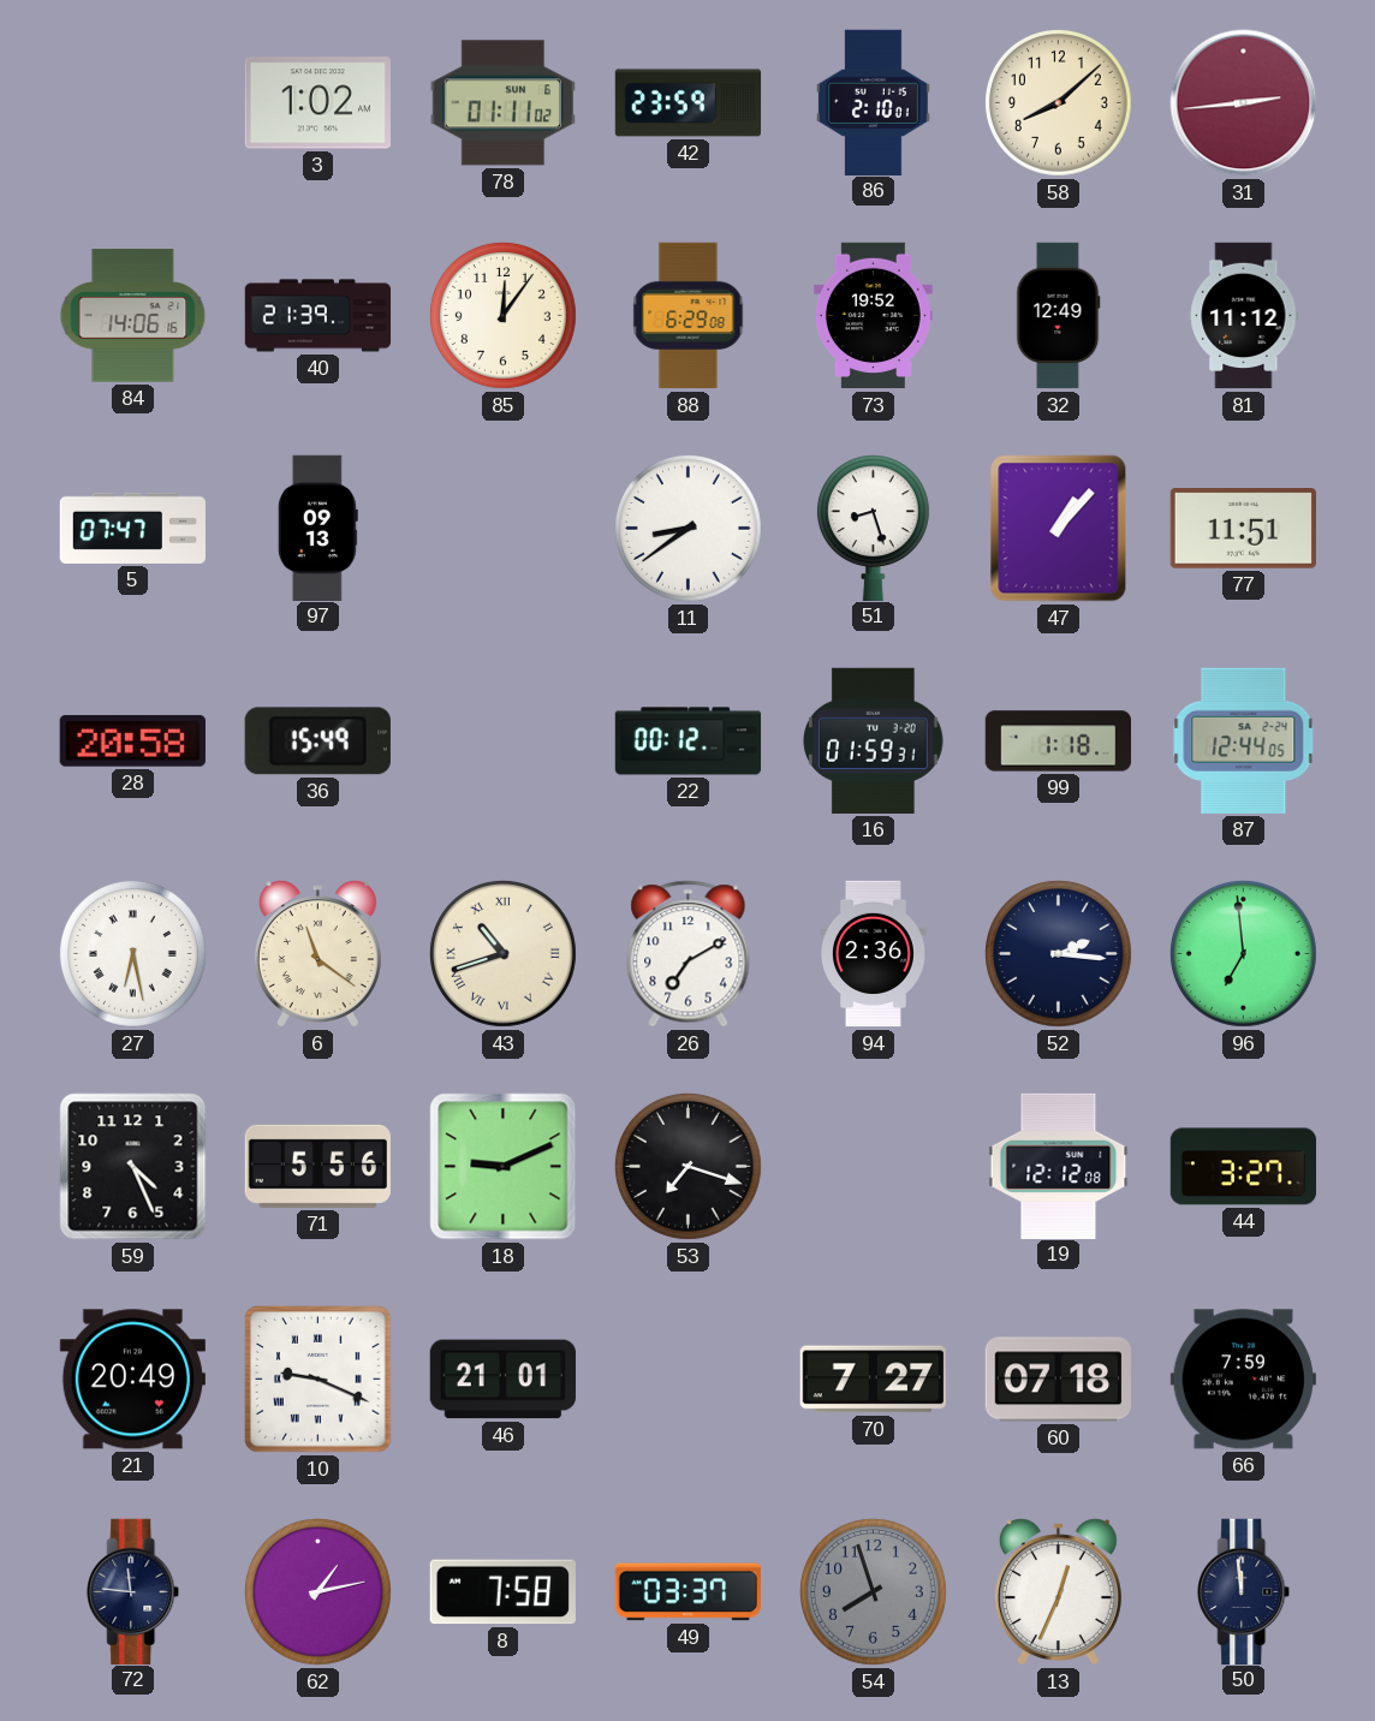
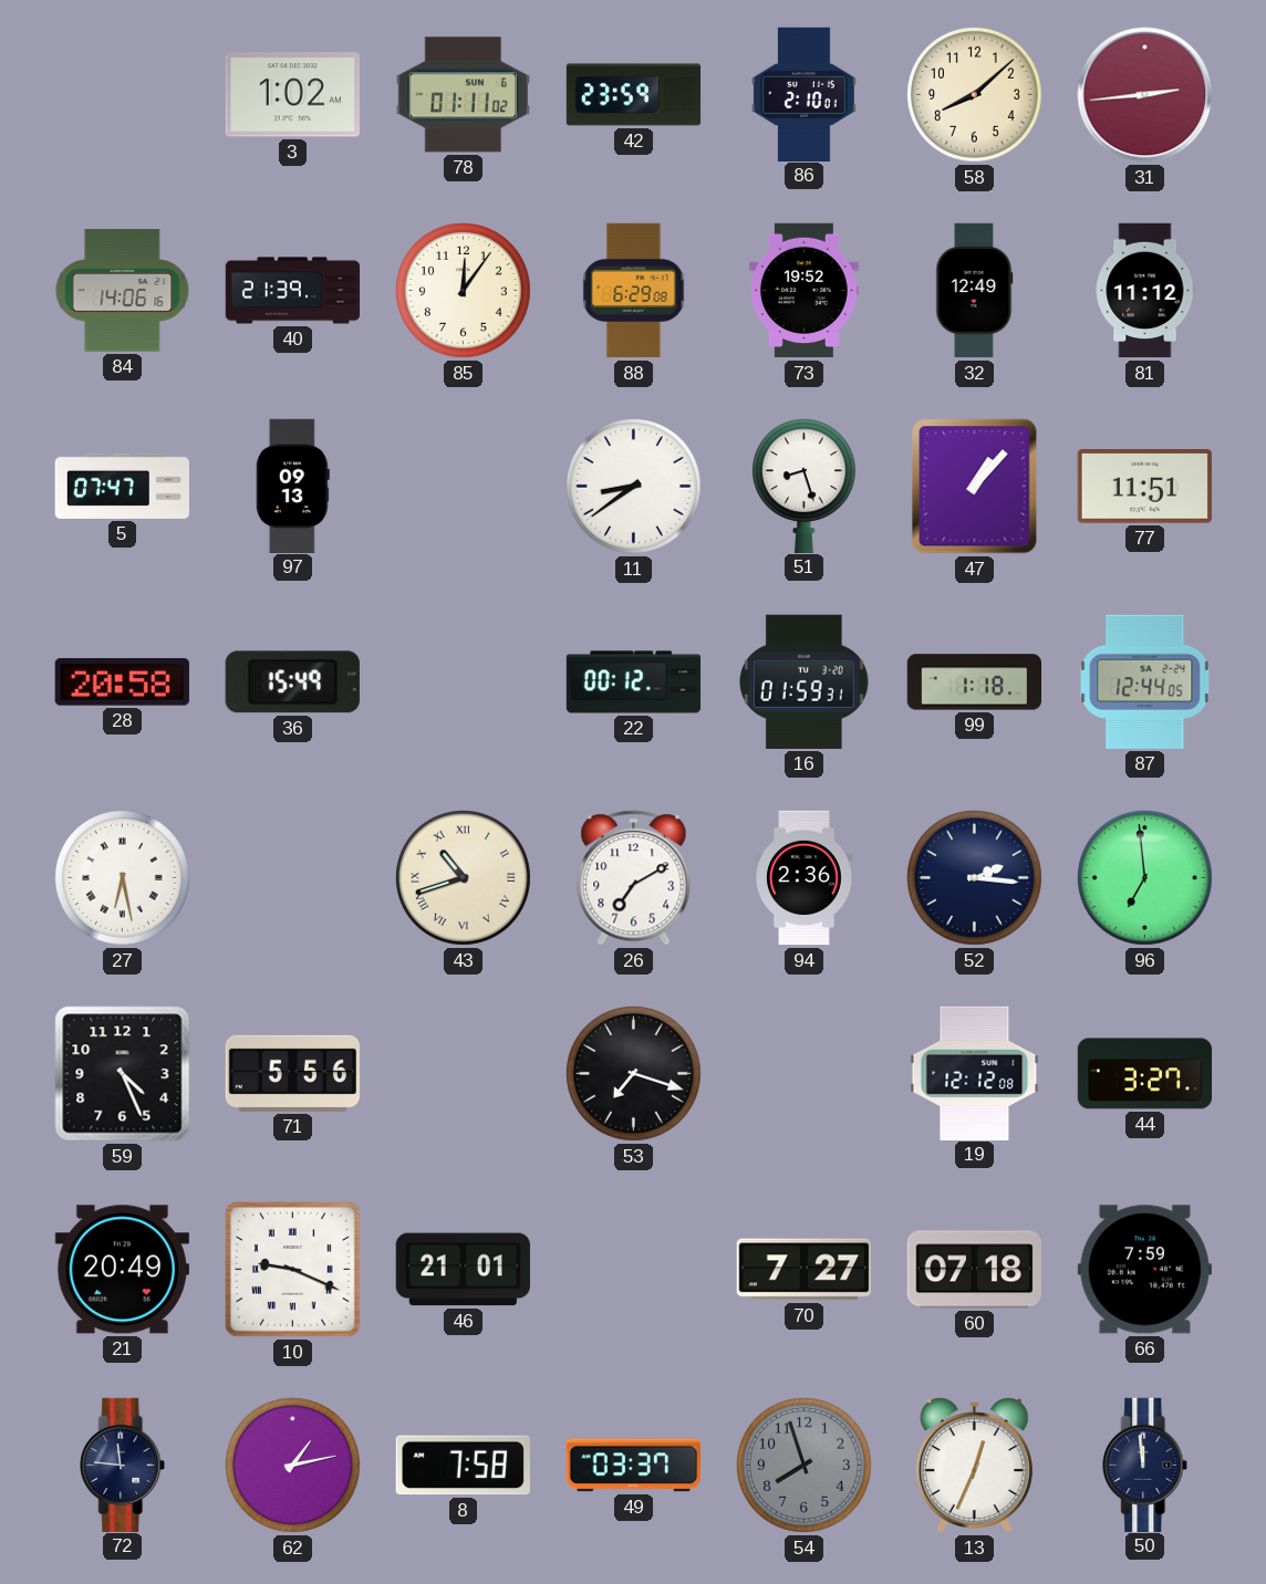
6: 11:21 -> none (317, 954)
18: 9:11 -> none (504, 1167)
